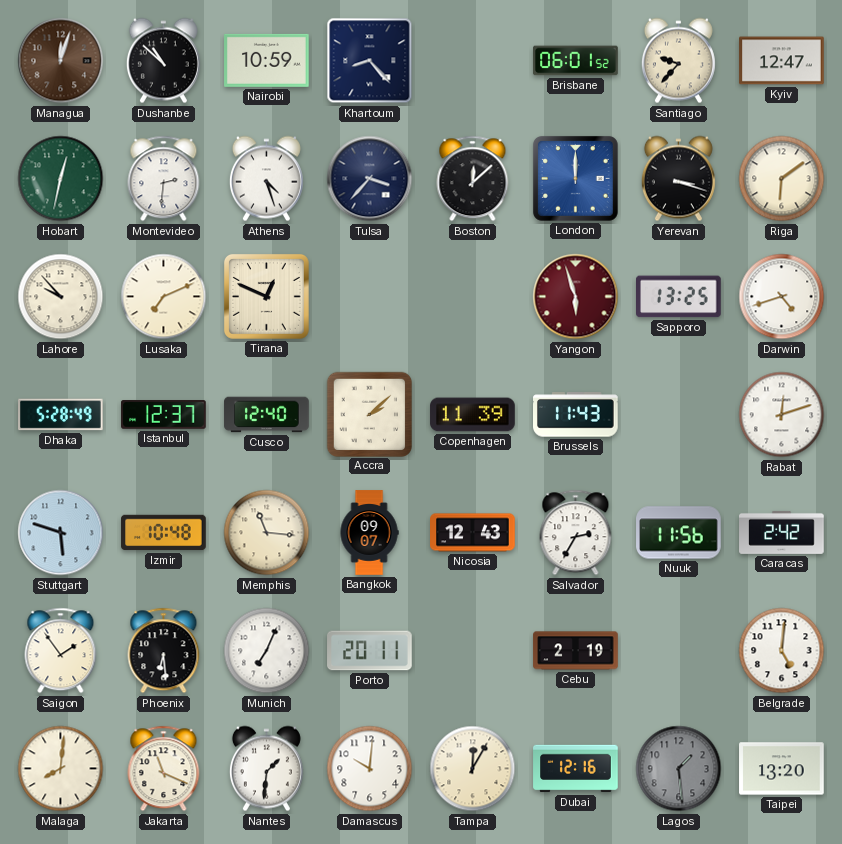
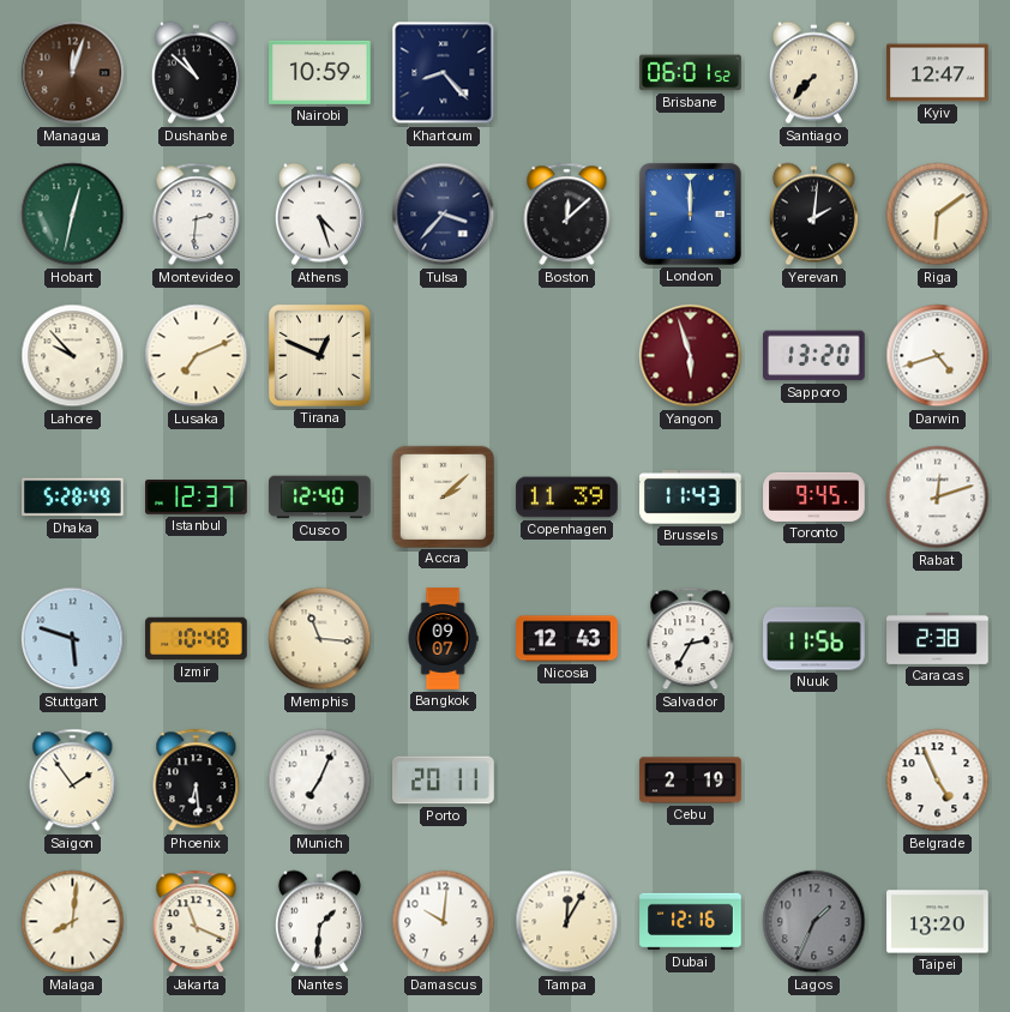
Santiago: 9:37 -> 7:37 (813, 73)
Yerevan: 3:18 -> 2:01 (813, 215)
Sapporo: 13:25 -> 13:20 (814, 356)
Toronto: none -> 9:45 (814, 496)
Caracas: 2:42 -> 2:38 (938, 638)
Belgrade: 5:01 -> 4:56 (938, 781)
Lagos: 1:29 -> 1:34 (814, 922)
